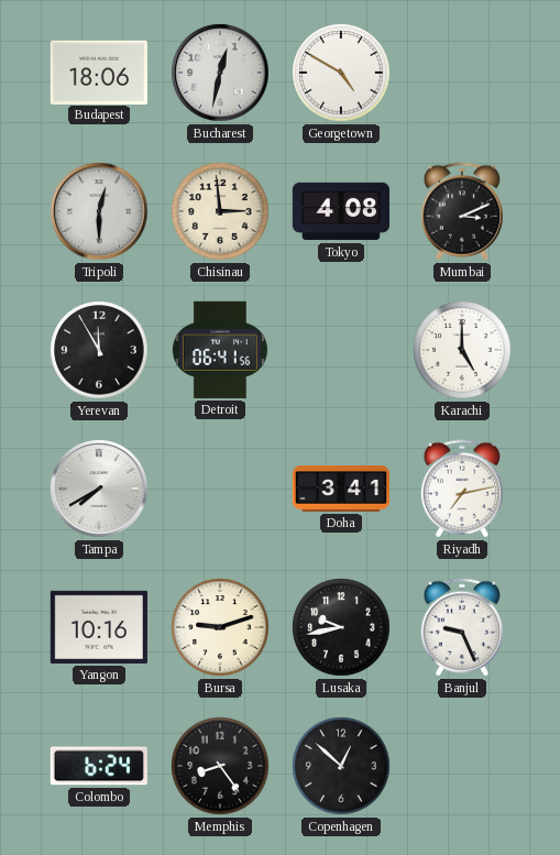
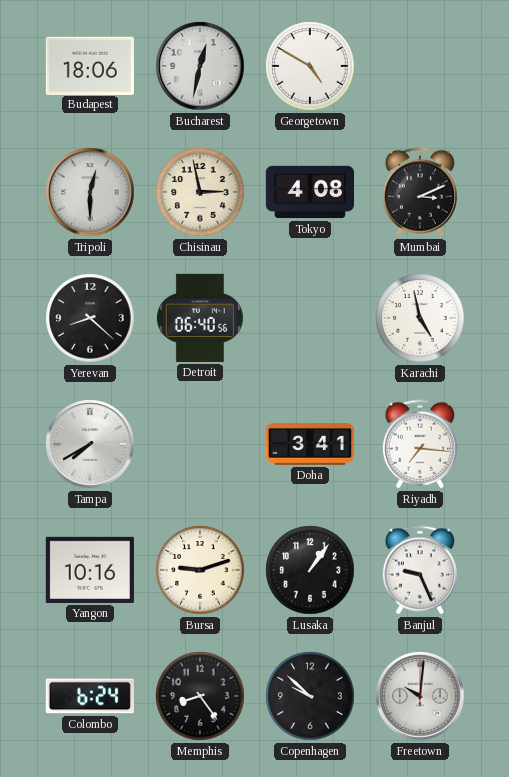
Chisinau: 2:59 -> 2:58 (200, 192)
Yerevan: 11:55 -> 8:22 (90, 318)
Detroit: 06:41 -> 06:40 (200, 318)
Karachi: 5:00 -> 4:58 (420, 318)
Riyadh: 7:13 -> 7:16 (420, 444)
Lusaka: 9:43 -> 1:06 (310, 570)
Copenhagen: 12:52 -> 9:52 (310, 696)
Freetown: none -> 10:01 (420, 696)
